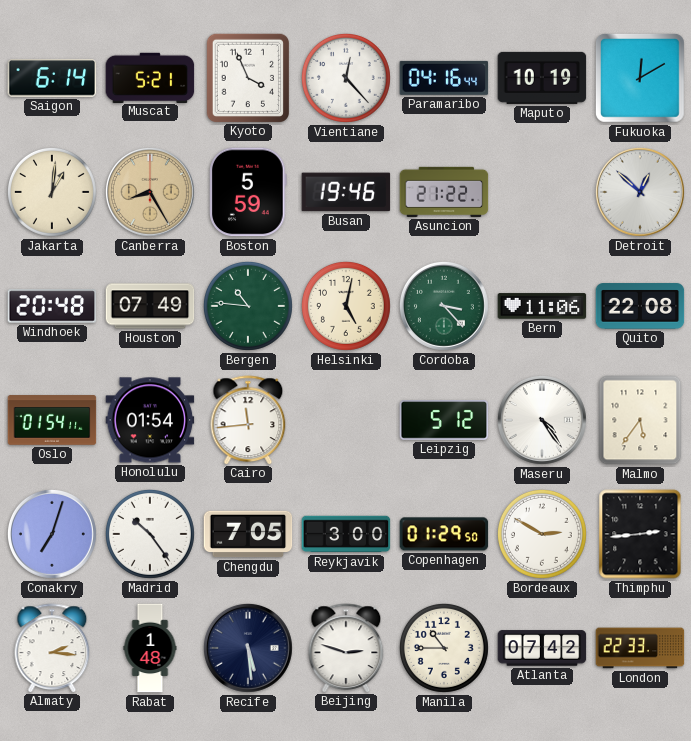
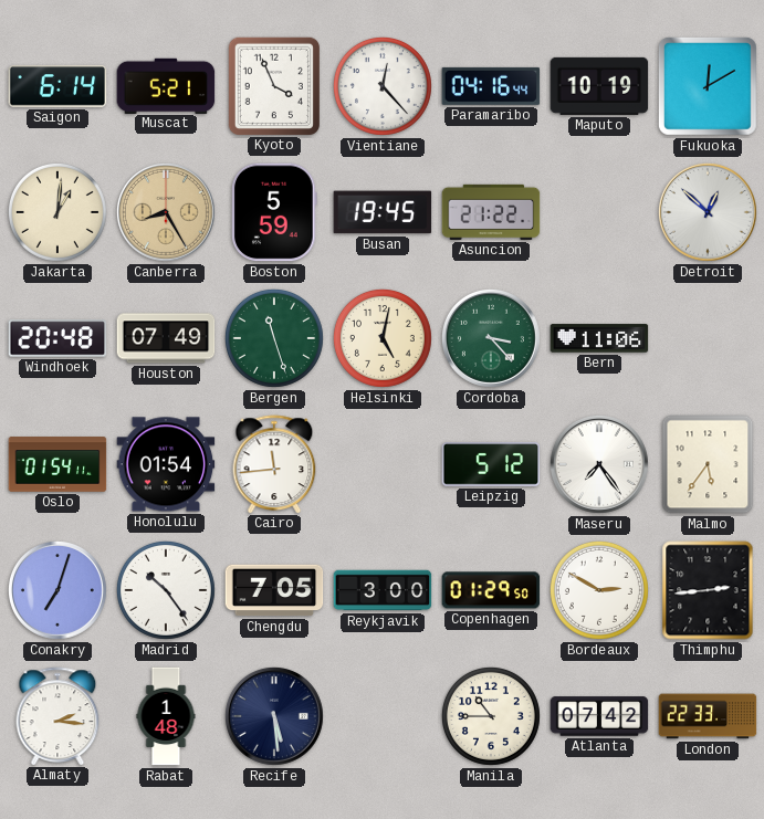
Busan: 19:46 -> 19:45 (383, 212)
Bergen: 10:46 -> 11:27 (274, 338)
Quito: 22:08 -> none (640, 306)
Maseru: 4:24 -> 7:24 (599, 464)
Beijing: 2:48 -> none (346, 648)
